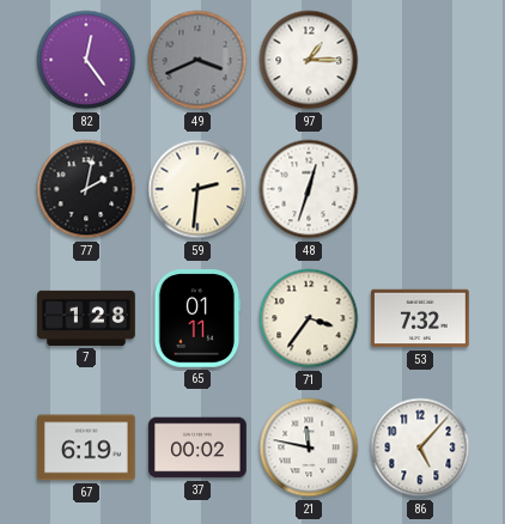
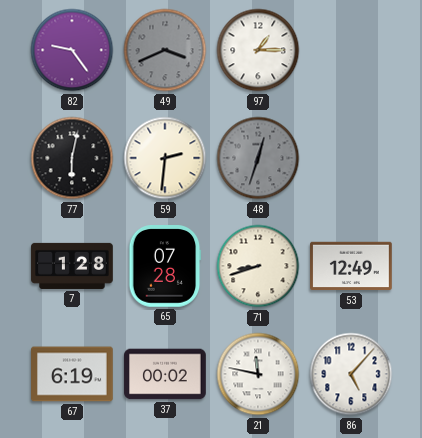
82: 12:24 -> 9:24 (72, 50)
77: 2:02 -> 6:02 (72, 158)
48 dial: white -> grey (258, 158)
65: 01:11 -> 07:28 (165, 267)
71: 3:36 -> 8:42 (258, 266)
53: 7:32 -> 12:49 (351, 266)
